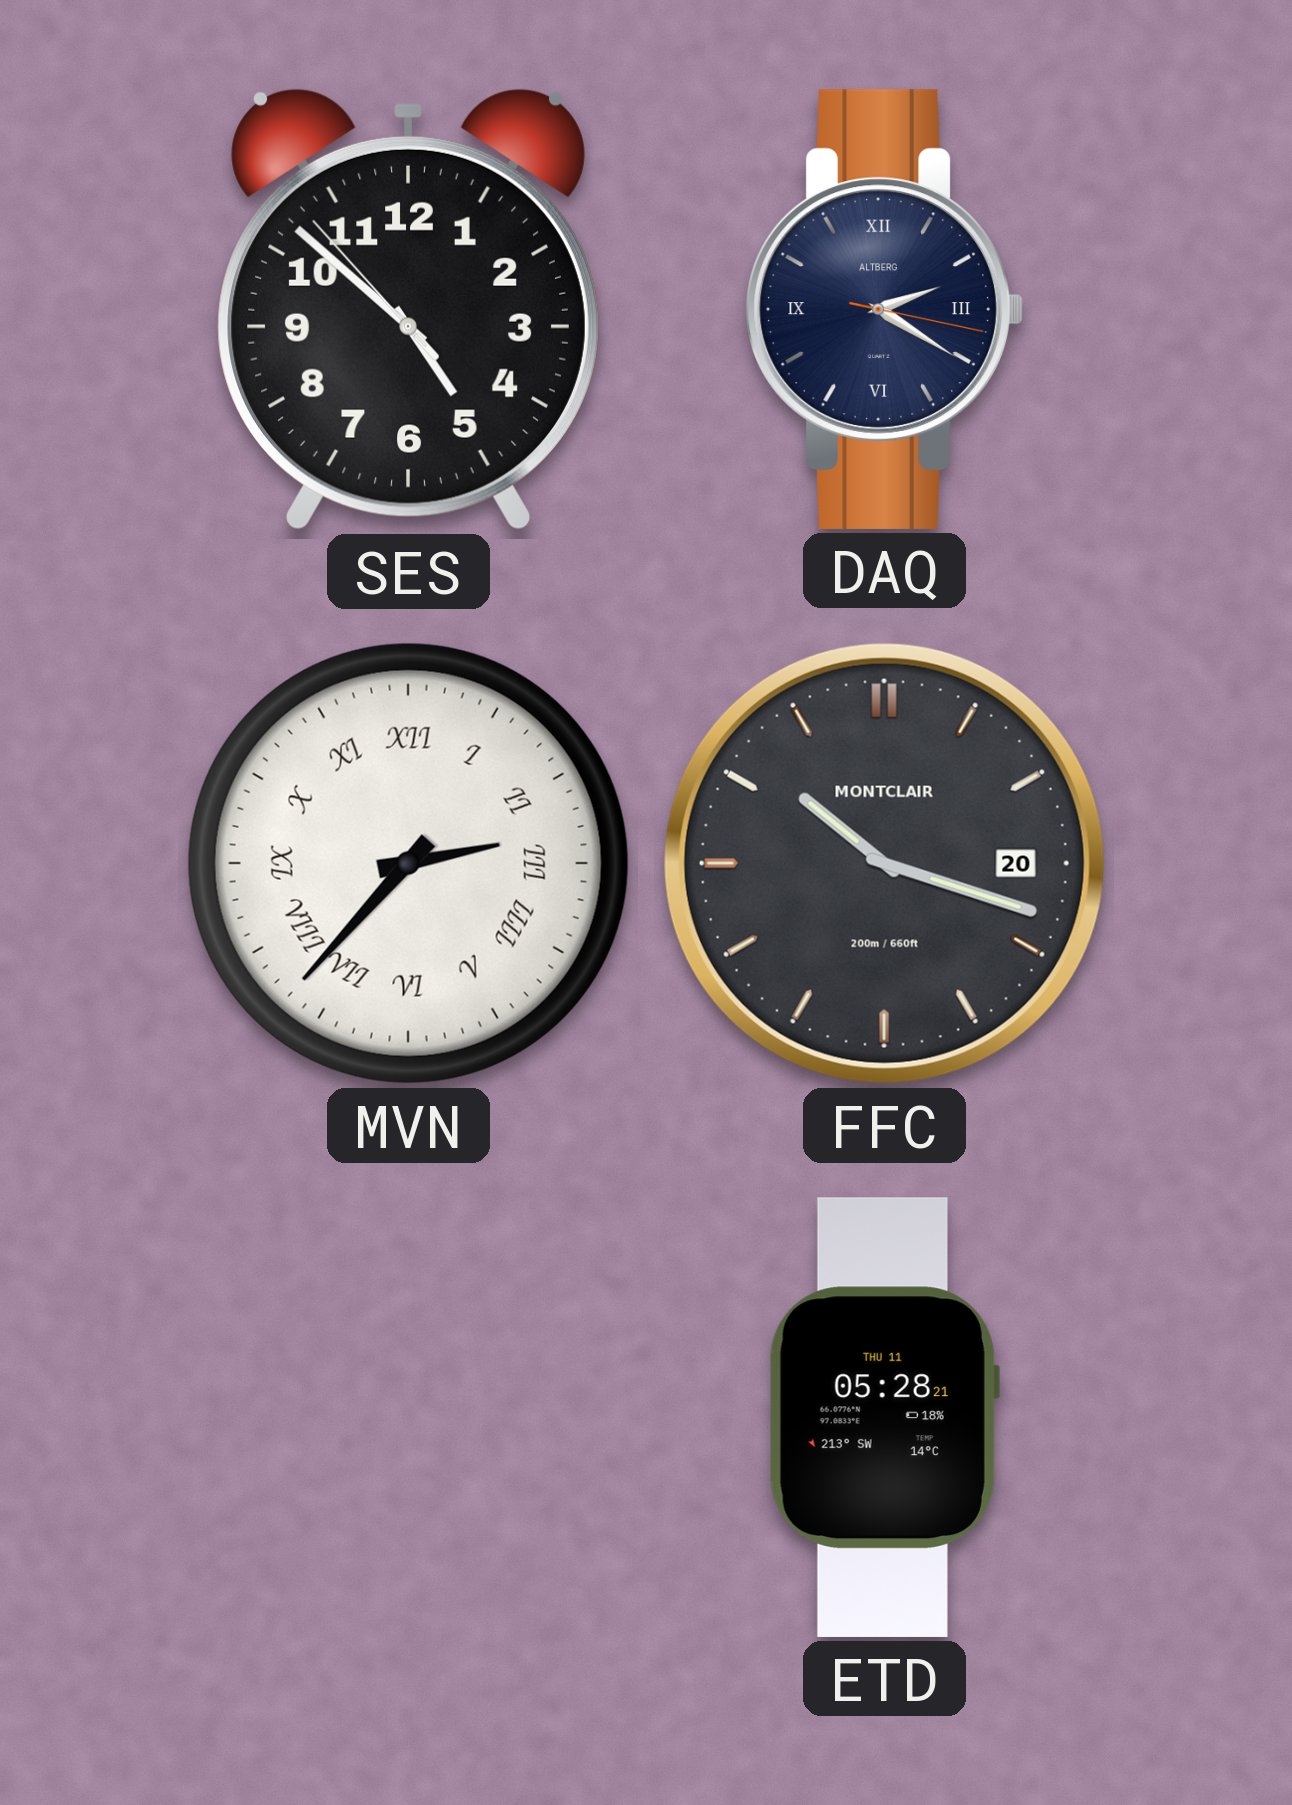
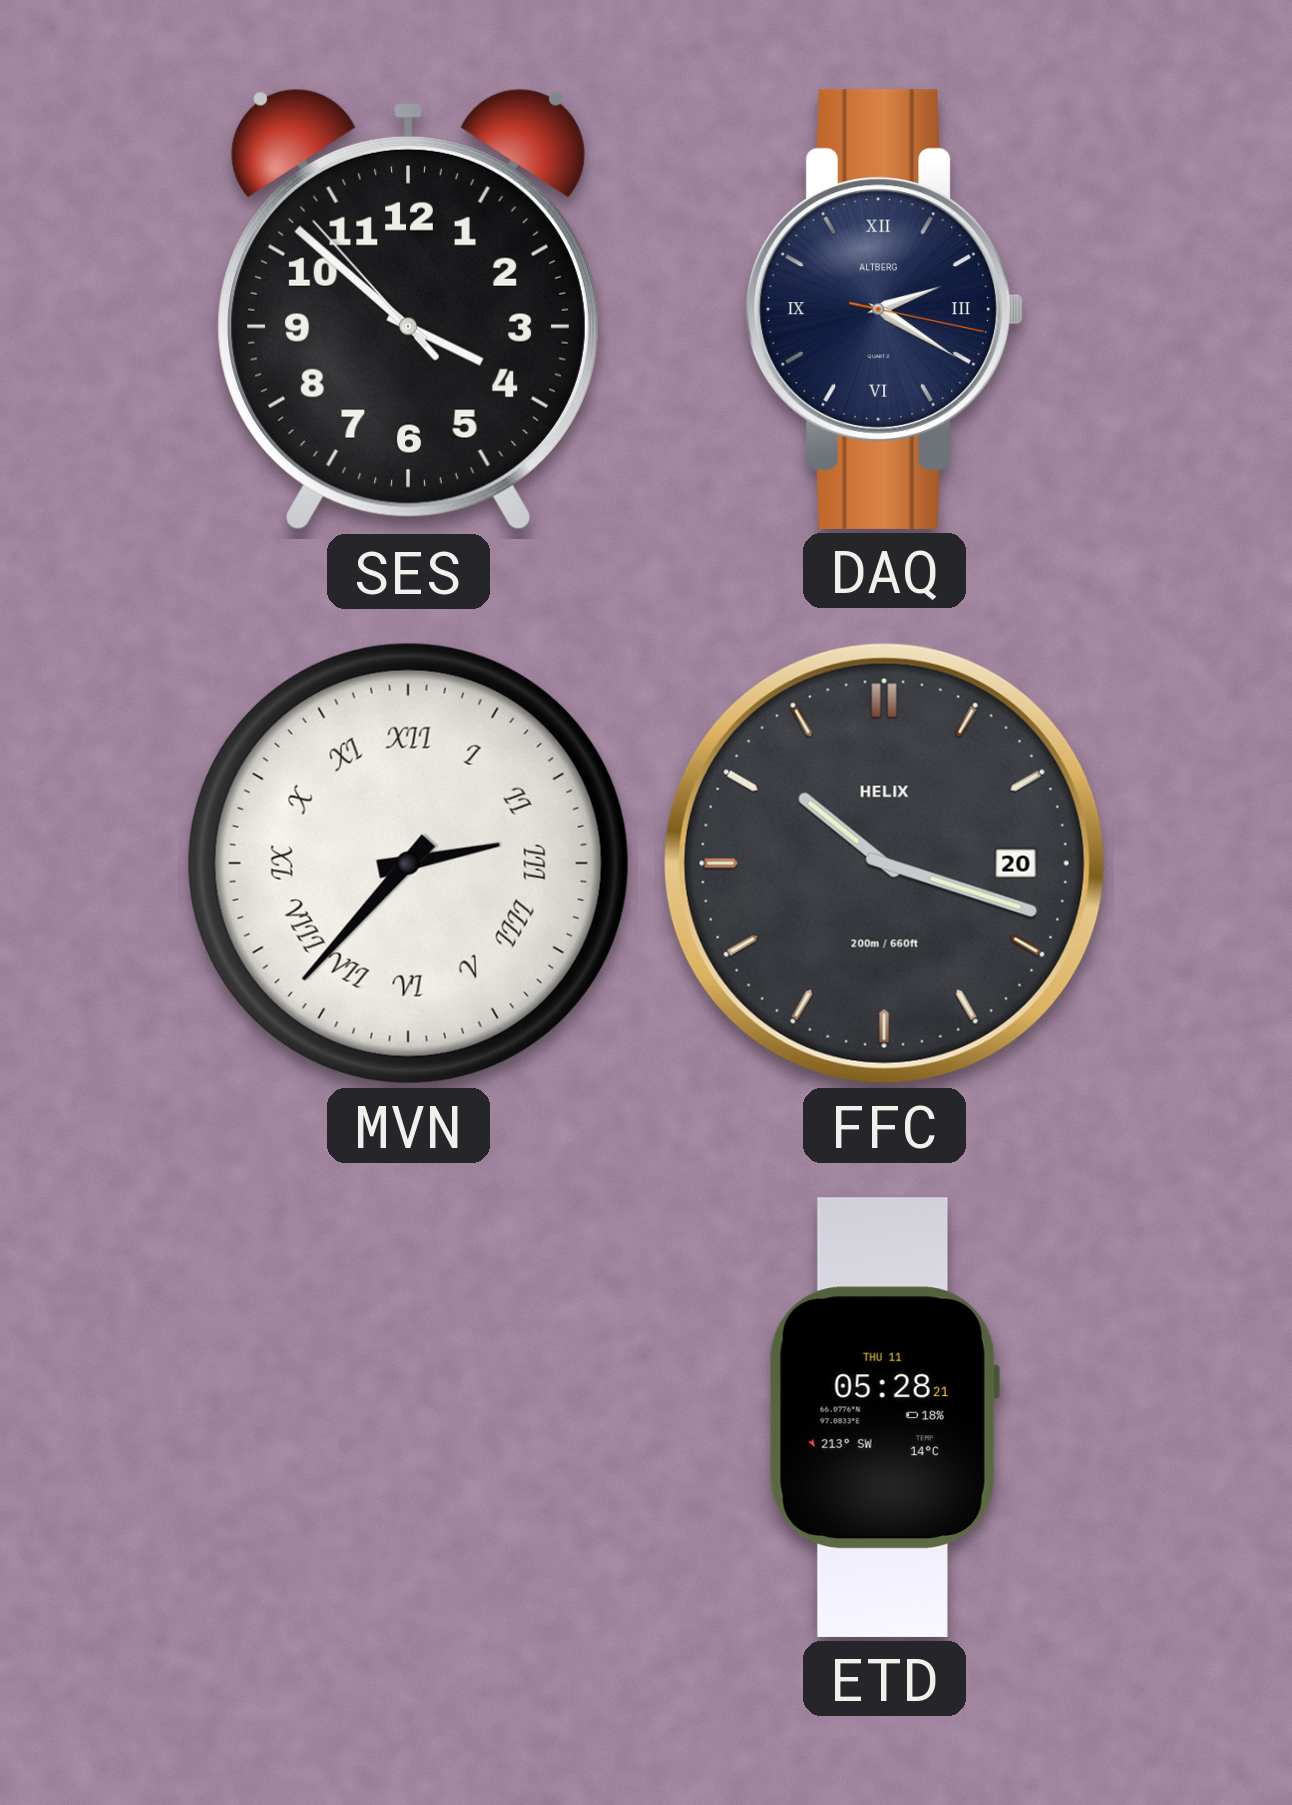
SES: 4:51 -> 3:51 (408, 309)
FFC brand: MONTCLAIR -> HELIX (884, 863)
